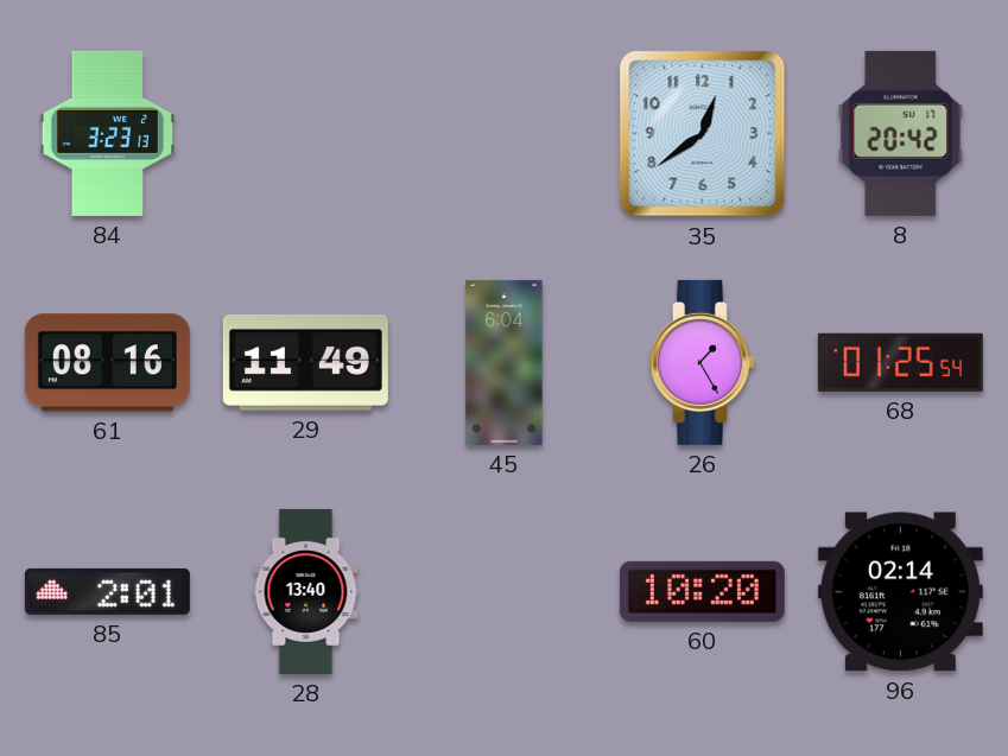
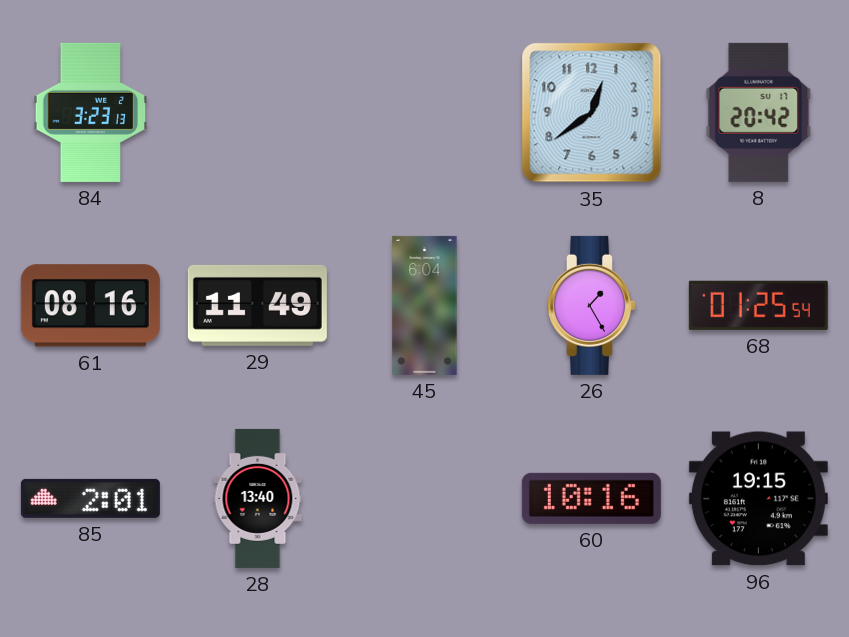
60: 10:20 -> 10:16 (591, 498)
96: 02:14 -> 19:15 (758, 499)
